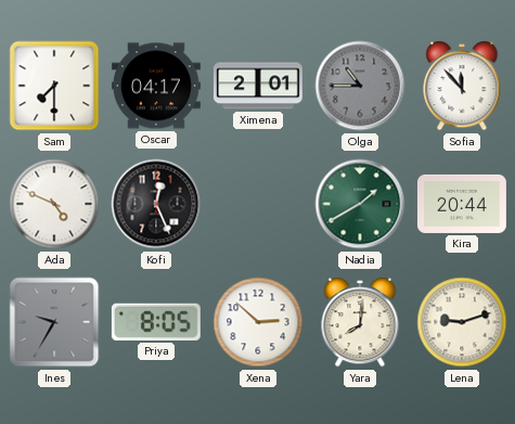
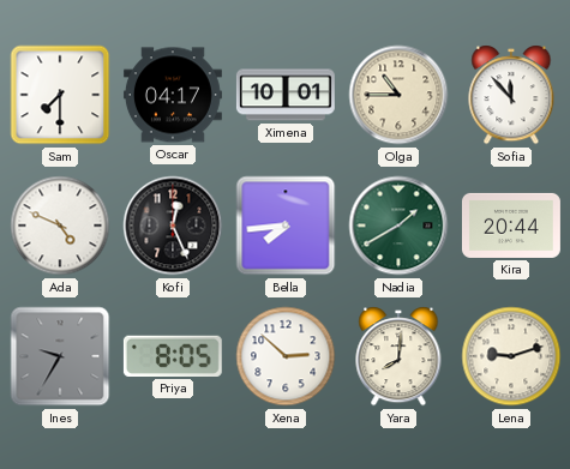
Ximena: 2:01 -> 10:01 (286, 95)
Olga dial: grey -> cream (398, 95)
Bella: none -> 7:44 (286, 226)
